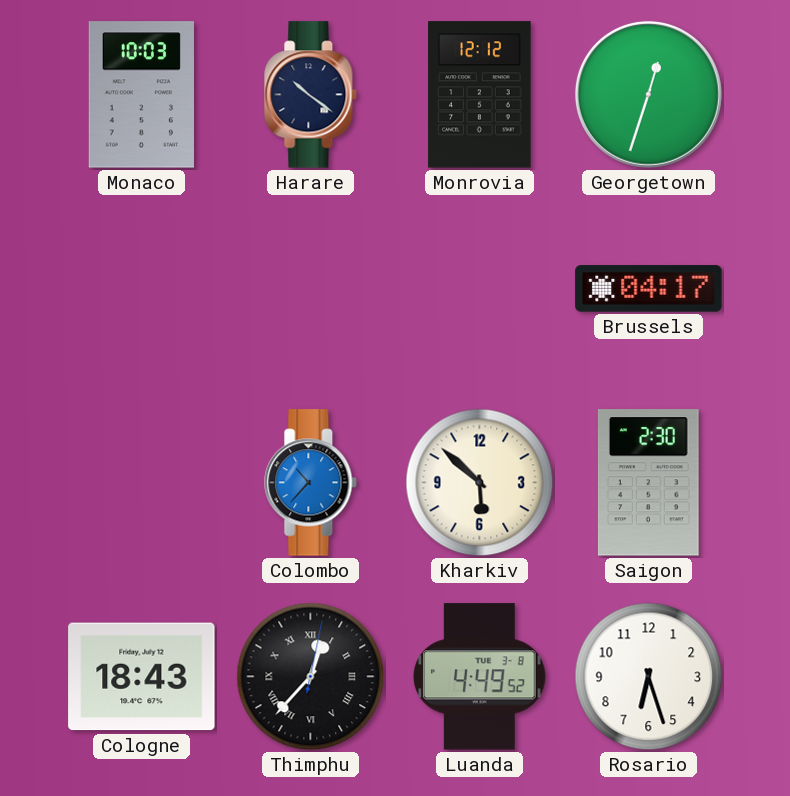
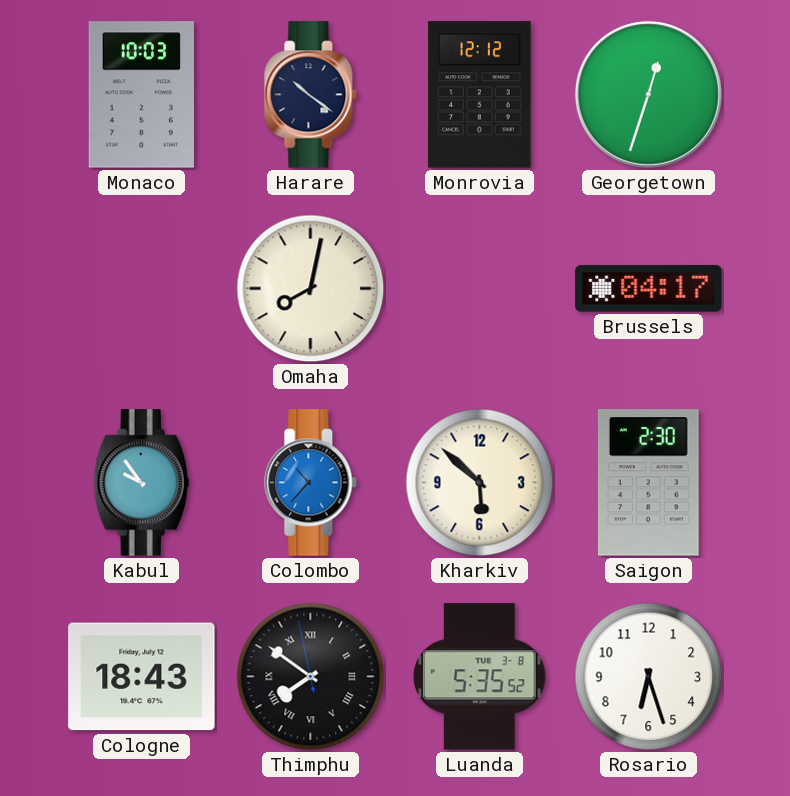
Omaha: none -> 8:02 (311, 289)
Kabul: none -> 9:54 (141, 483)
Thimphu: 12:37 -> 7:50 (311, 677)
Luanda: 4:49 -> 5:35 (480, 677)
